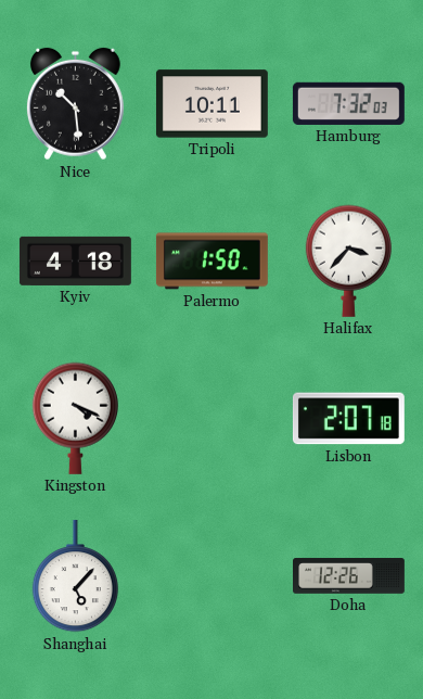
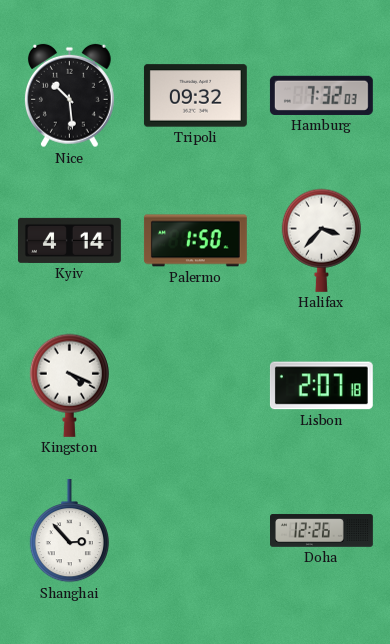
Tripoli: 10:11 -> 09:32 (195, 96)
Kyiv: 4:18 -> 4:14 (69, 240)
Shanghai: 5:07 -> 2:53 (69, 531)
